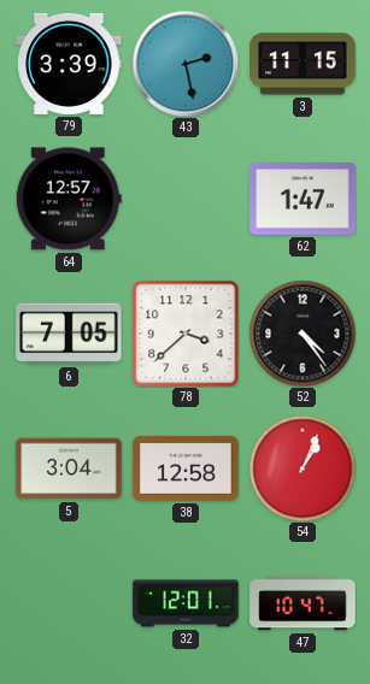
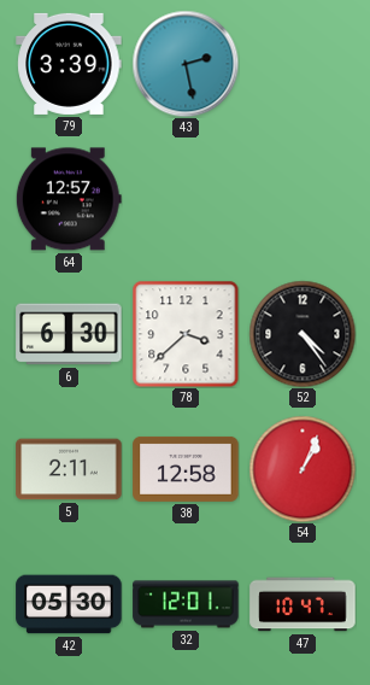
3: 11:15 -> none (303, 64)
62: 1:47 -> none (303, 200)
6: 7:05 -> 6:30 (69, 334)
5: 3:04 -> 2:11 (69, 469)
42: none -> 05:30 (69, 604)
